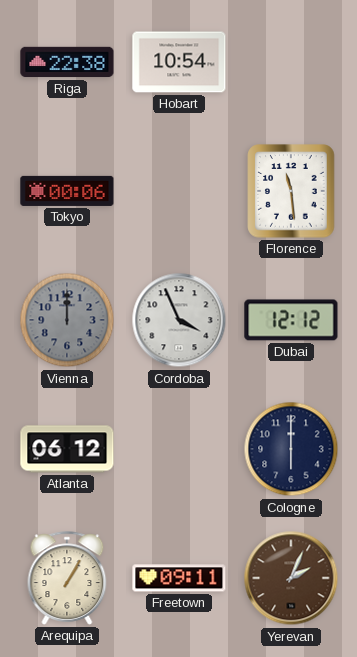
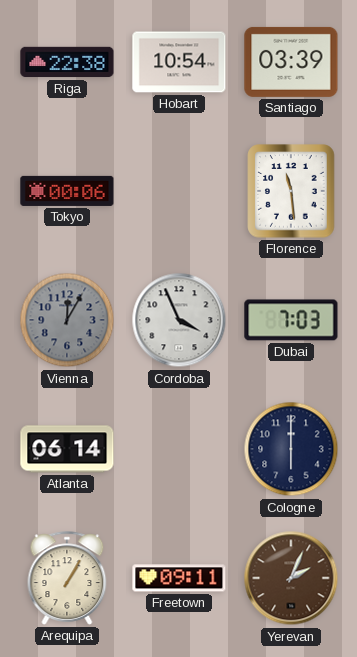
Santiago: none -> 03:39 (291, 62)
Vienna: 12:00 -> 12:05 (67, 320)
Dubai: 12:12 -> 7:03 (291, 320)
Atlanta: 06:12 -> 06:14 (67, 449)
